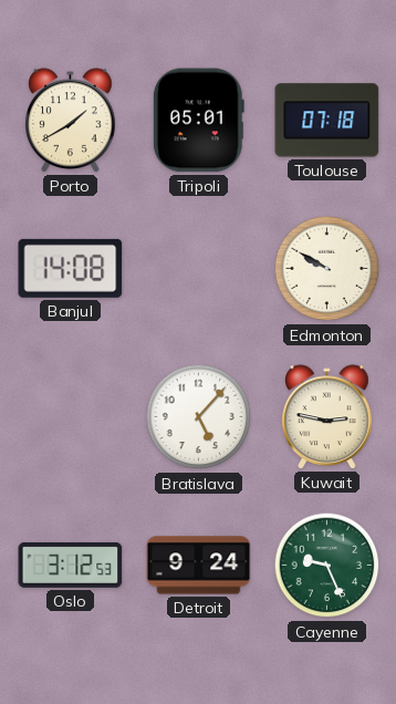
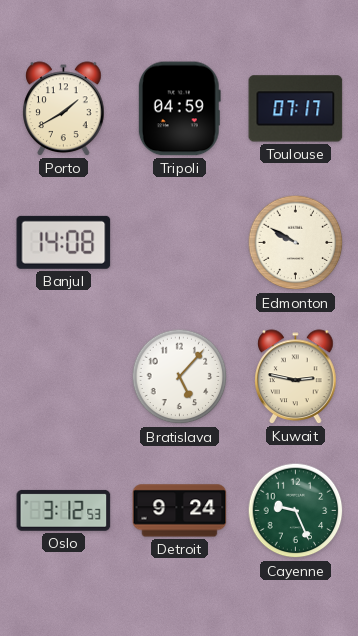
Tripoli: 05:01 -> 04:59 (179, 109)
Toulouse: 07:18 -> 07:17 (296, 109)
